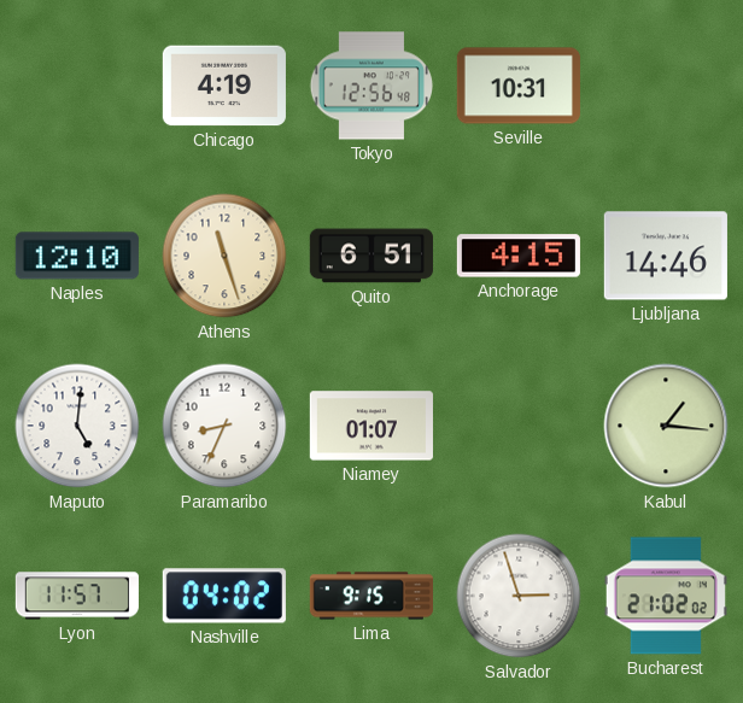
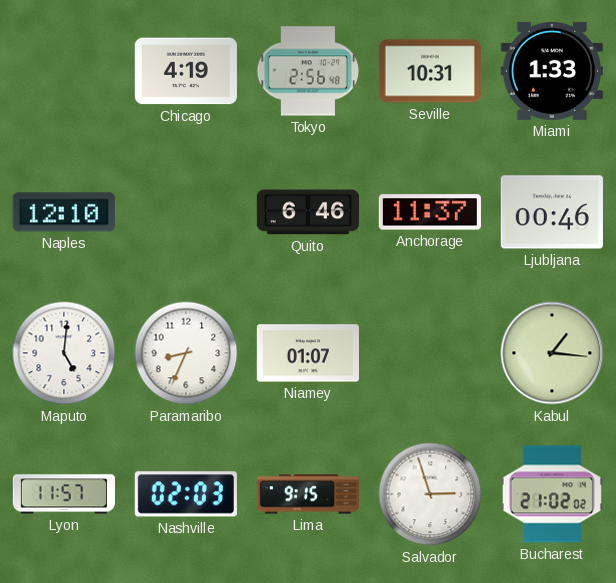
Tokyo: 12:56 -> 2:56 (307, 71)
Miami: none -> 1:33 (552, 71)
Athens: 11:27 -> none (224, 256)
Quito: 6:51 -> 6:46 (308, 212)
Anchorage: 4:15 -> 11:37 (430, 212)
Ljubljana: 14:46 -> 00:46 (552, 212)
Nashville: 04:02 -> 02:03 (186, 494)
